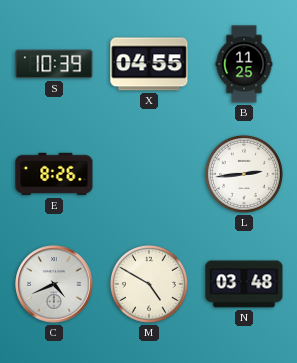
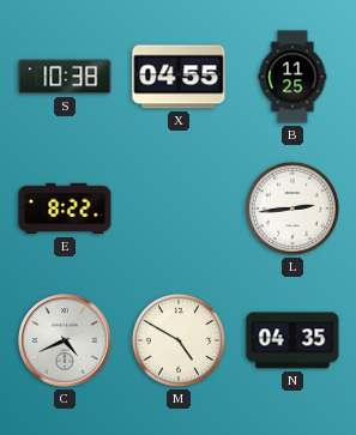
S: 10:39 -> 10:38 (65, 77)
E: 8:26 -> 8:22 (65, 209)
N: 03:48 -> 04:35 (292, 340)
